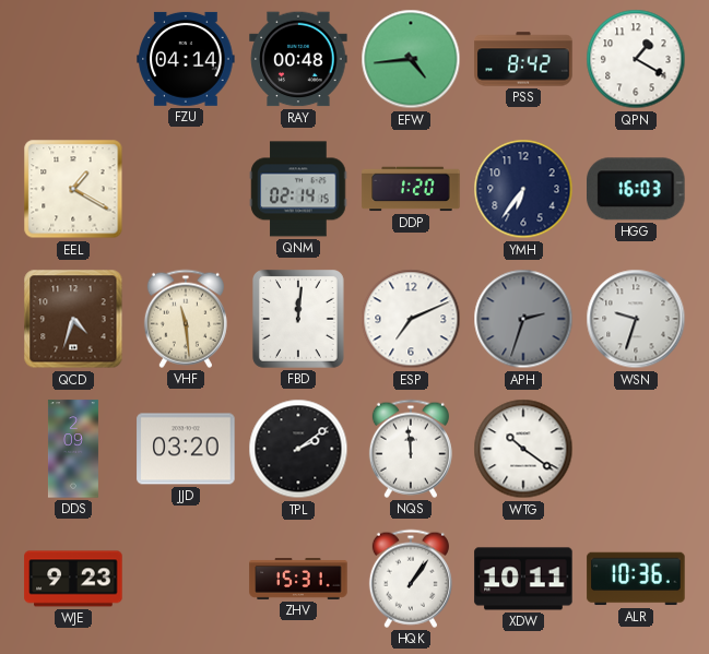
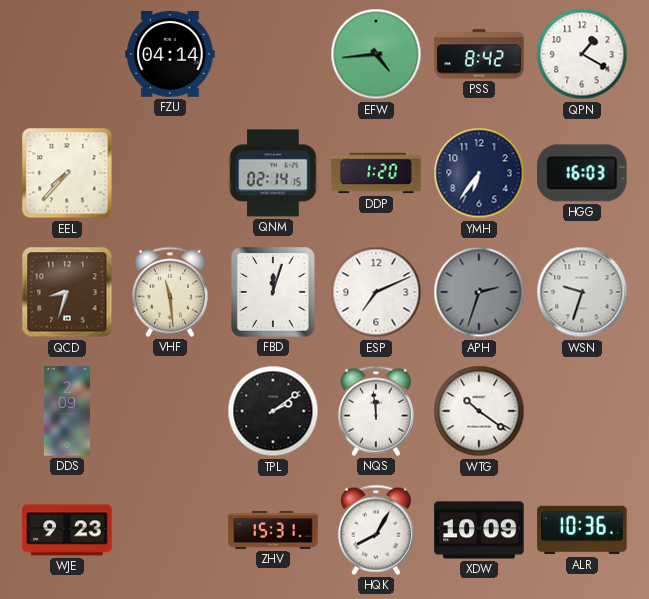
RAY: 00:48 -> none (298, 59)
EEL: 1:20 -> 7:37 (67, 173)
QCD: 4:33 -> 8:33 (67, 292)
FBD: 12:01 -> 12:03 (274, 293)
JJD: 03:20 -> none (186, 449)
HQK: 1:06 -> 8:05 (376, 530)
XDW: 10:11 -> 10:09 (479, 530)
